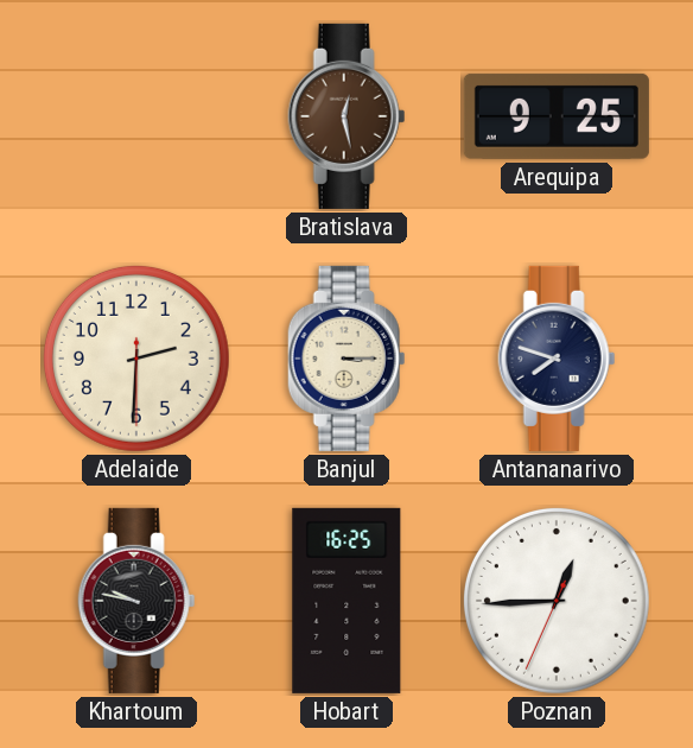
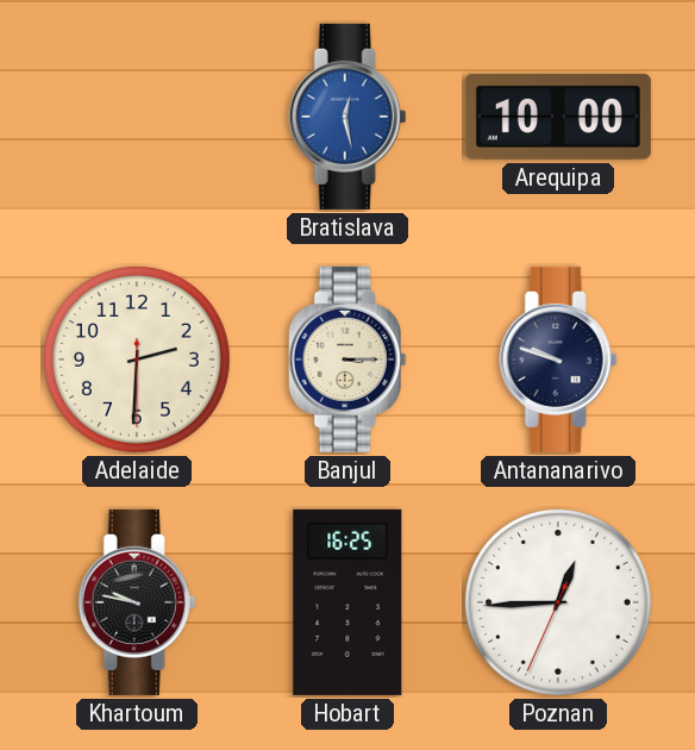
Bratislava dial: brown -> blue (347, 117)
Arequipa: 9:25 -> 10:00 (558, 117)
Antananarivo: 7:48 -> 9:48 (558, 360)
